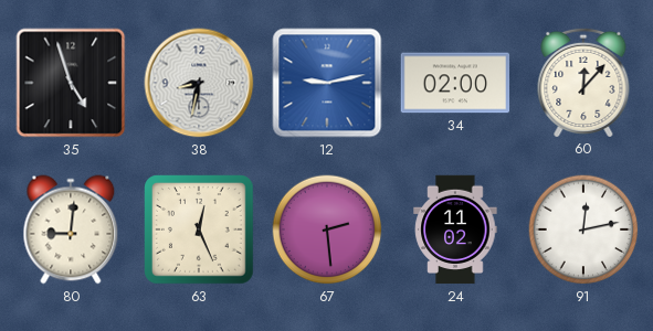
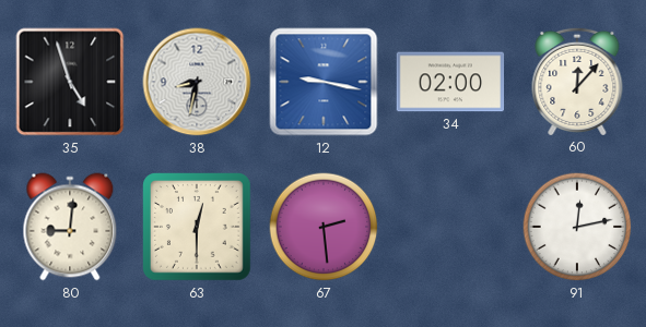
12: 9:13 -> 9:17 (324, 82)
63: 12:26 -> 12:30 (198, 228)
24: 11:02 -> none (455, 229)
